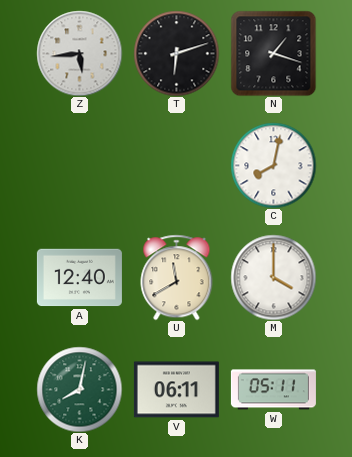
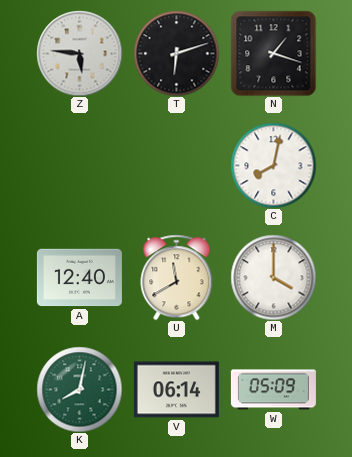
Z: 5:44 -> 5:46 (79, 53)
V: 06:11 -> 06:14 (176, 390)
W: 05:11 -> 05:09 (273, 390)
